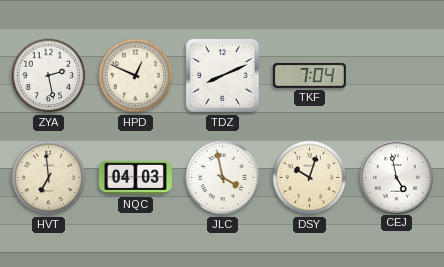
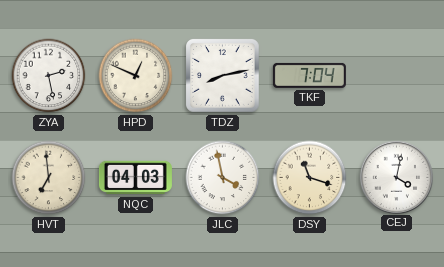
TDZ: 8:11 -> 8:13 (223, 76)
DSY: 10:03 -> 11:18 (310, 178)
CEJ: 4:58 -> 4:02 (396, 177)
